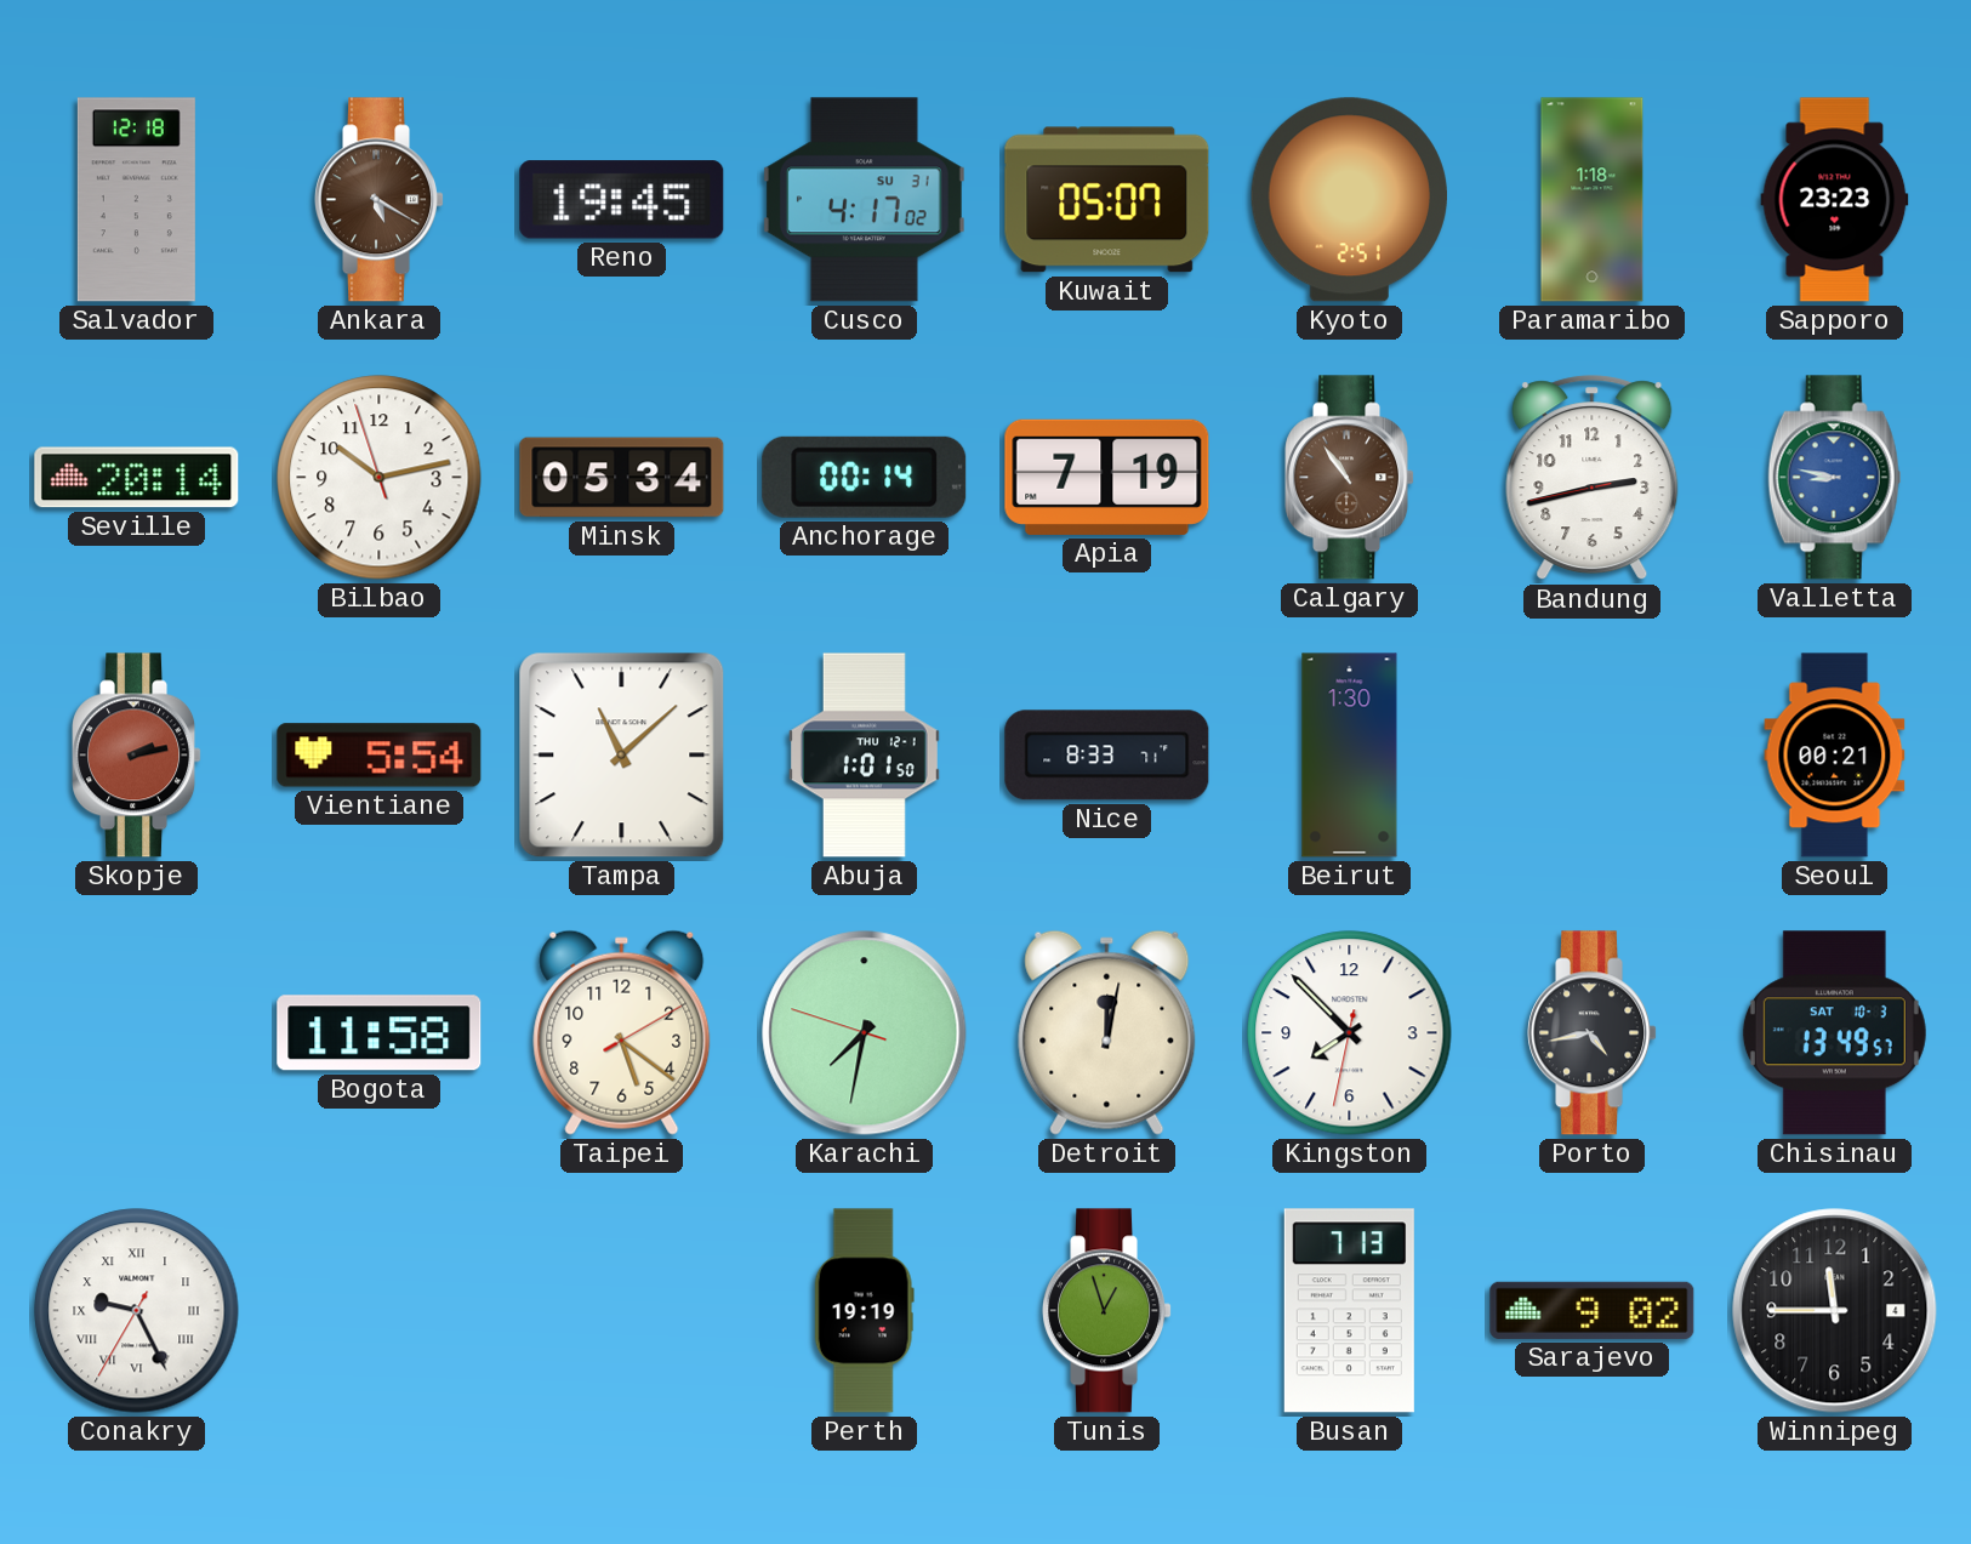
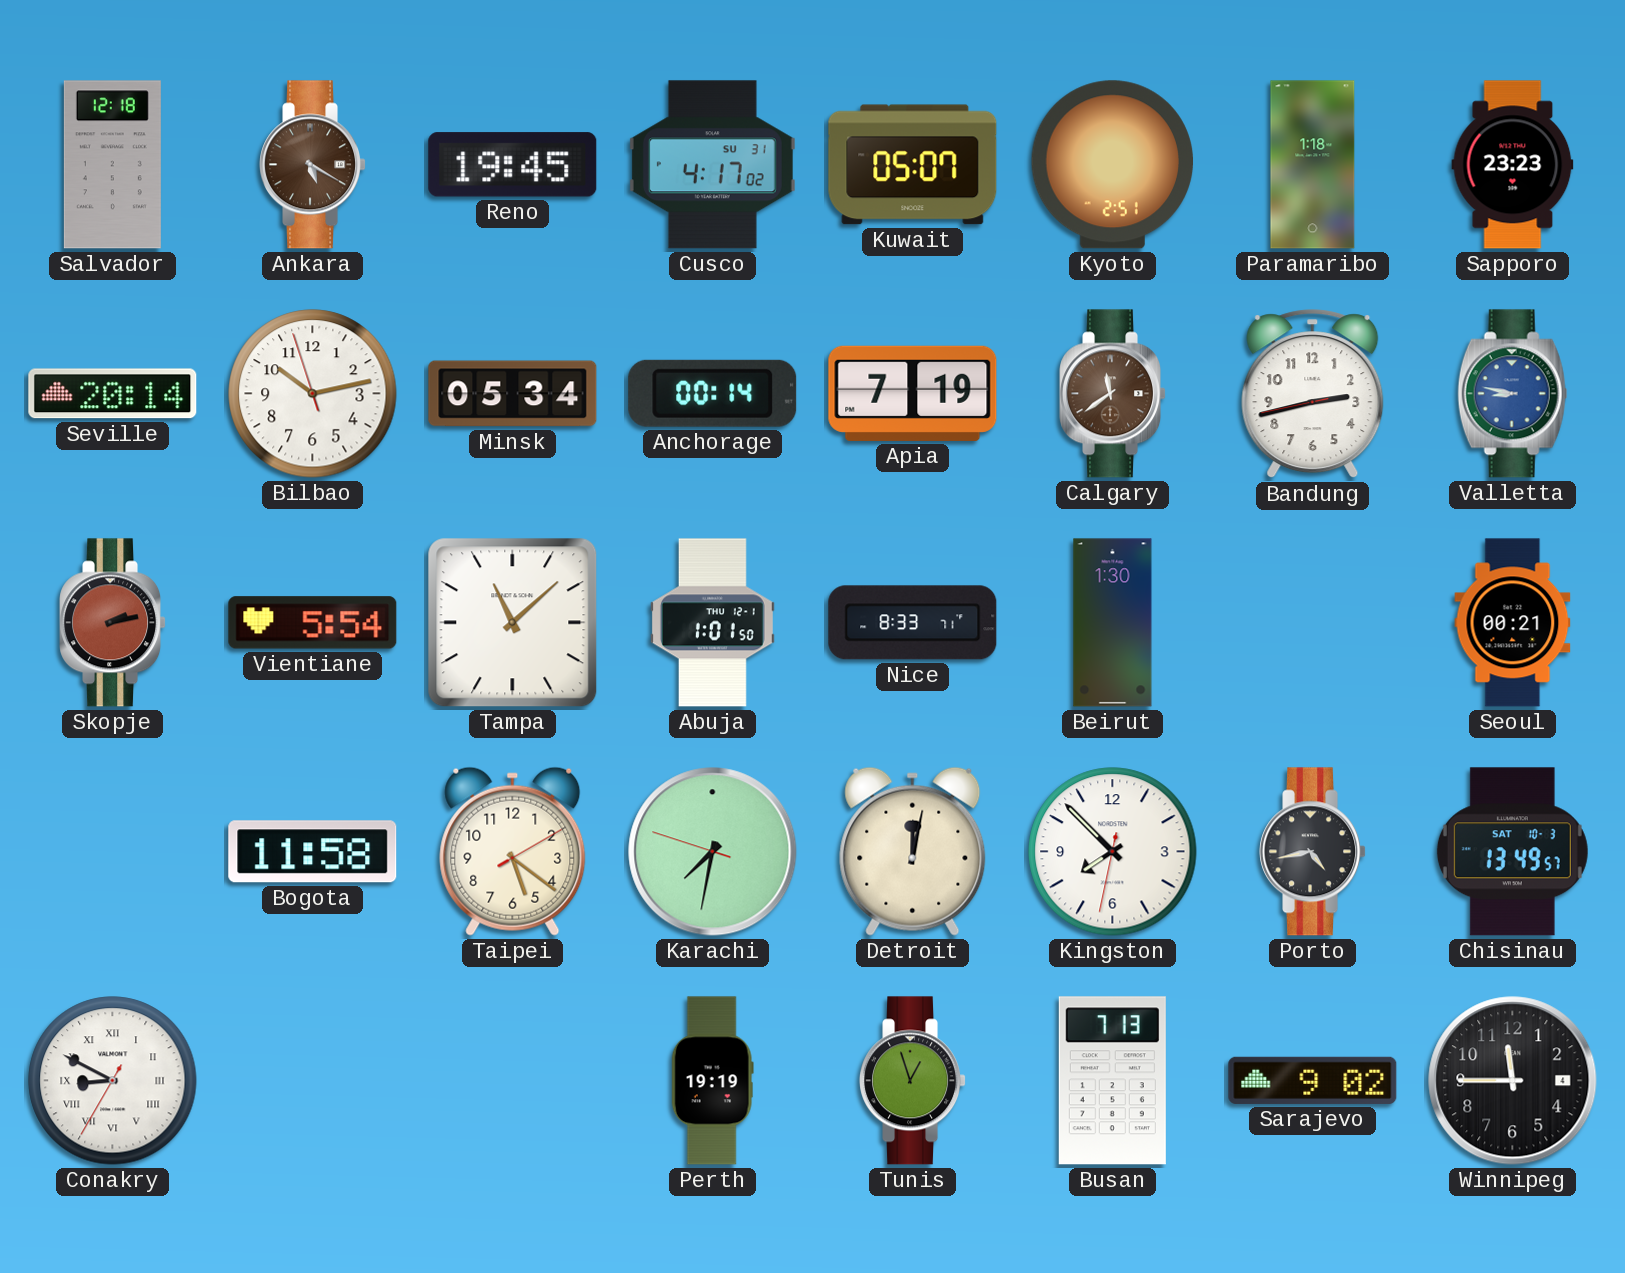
Calgary: 10:54 -> 11:39 (1113, 394)
Conakry: 9:25 -> 8:49 (113, 1081)
